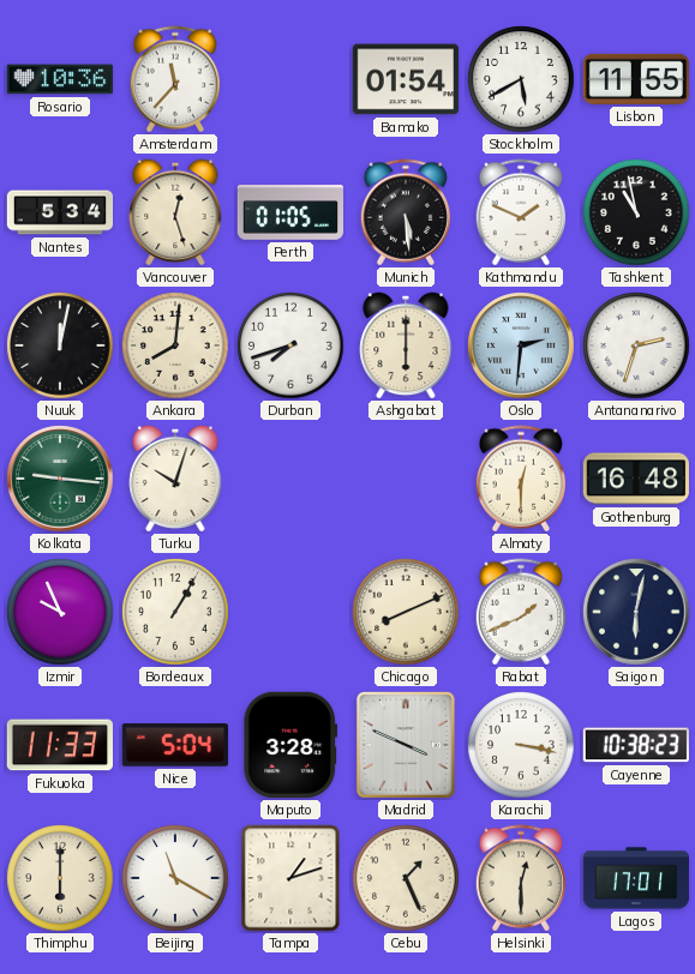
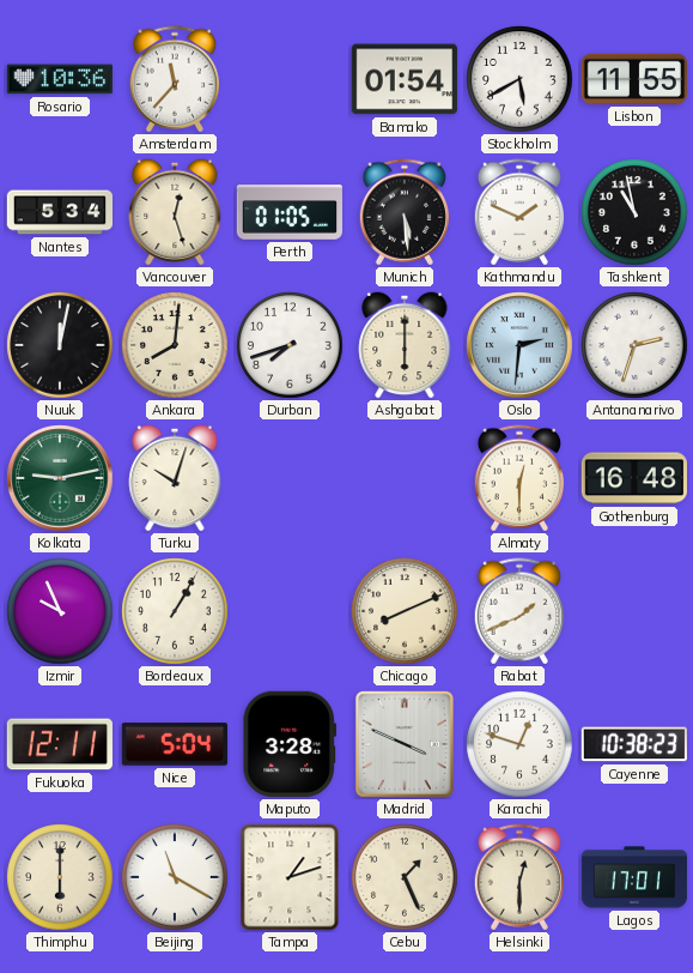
Kolkata: 9:16 -> 9:13 (60, 478)
Saigon: 6:02 -> none (636, 612)
Fukuoka: 11:33 -> 12:11 (60, 744)
Karachi: 3:17 -> 12:48 (519, 744)
